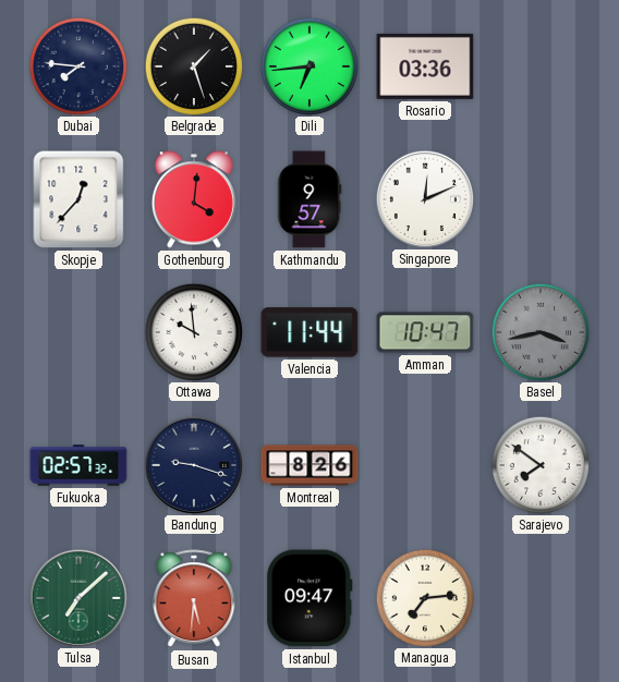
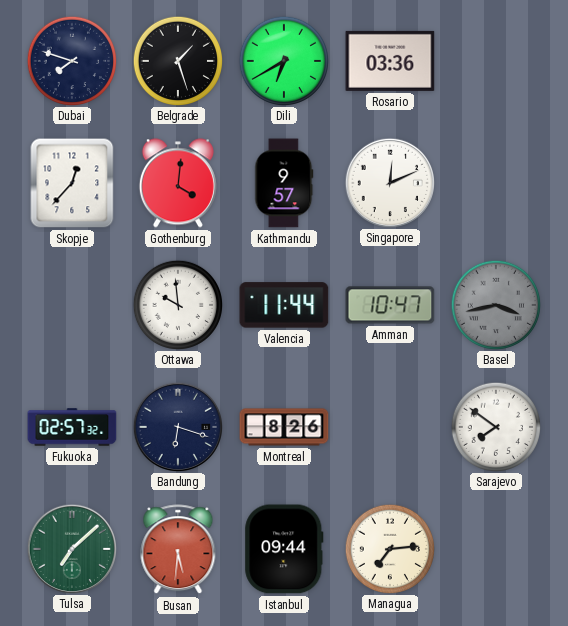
Dubai: 7:46 -> 7:48 (71, 60)
Dili: 6:44 -> 6:40 (283, 60)
Bandung: 9:18 -> 6:18 (177, 426)
Istanbul: 09:47 -> 09:44 (284, 549)
